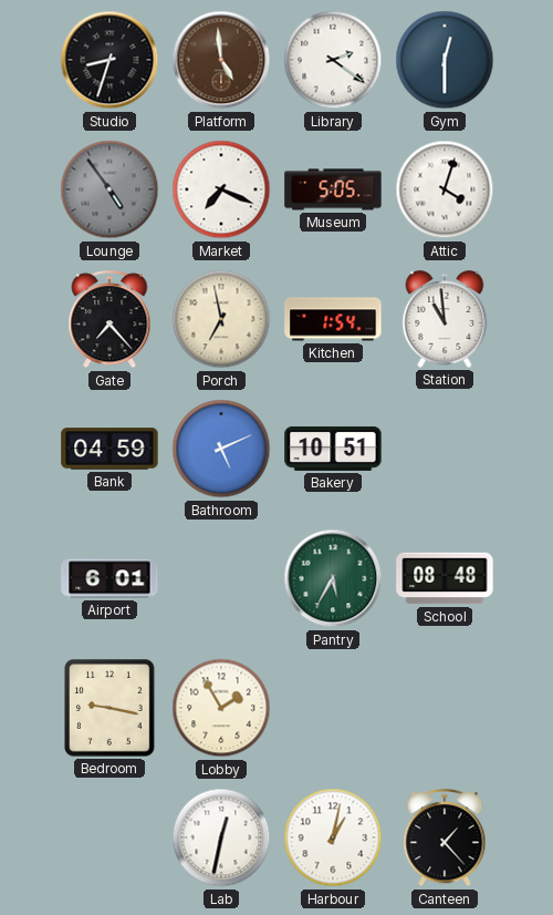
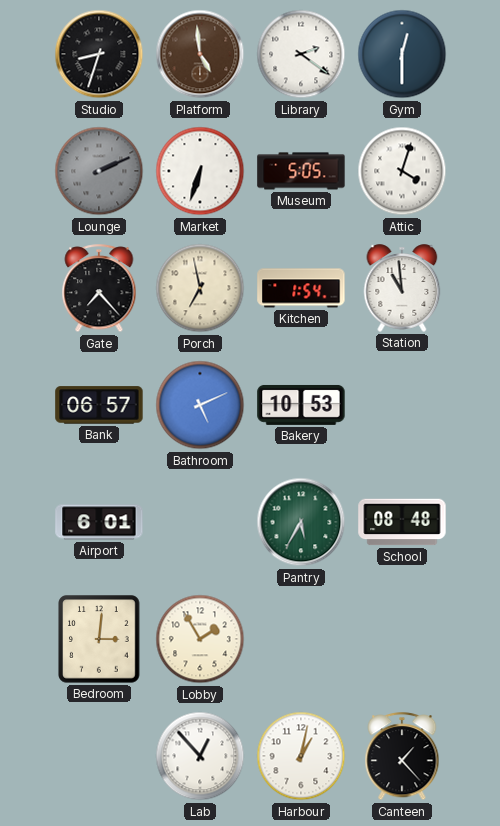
Lounge: 4:54 -> 2:11 (99, 171)
Market: 7:19 -> 6:33 (200, 171)
Bank: 04:59 -> 06:57 (99, 405)
Bakery: 10:51 -> 10:53 (301, 405)
Bedroom: 9:17 -> 3:01 (99, 639)
Lab: 12:32 -> 12:53 (200, 756)
